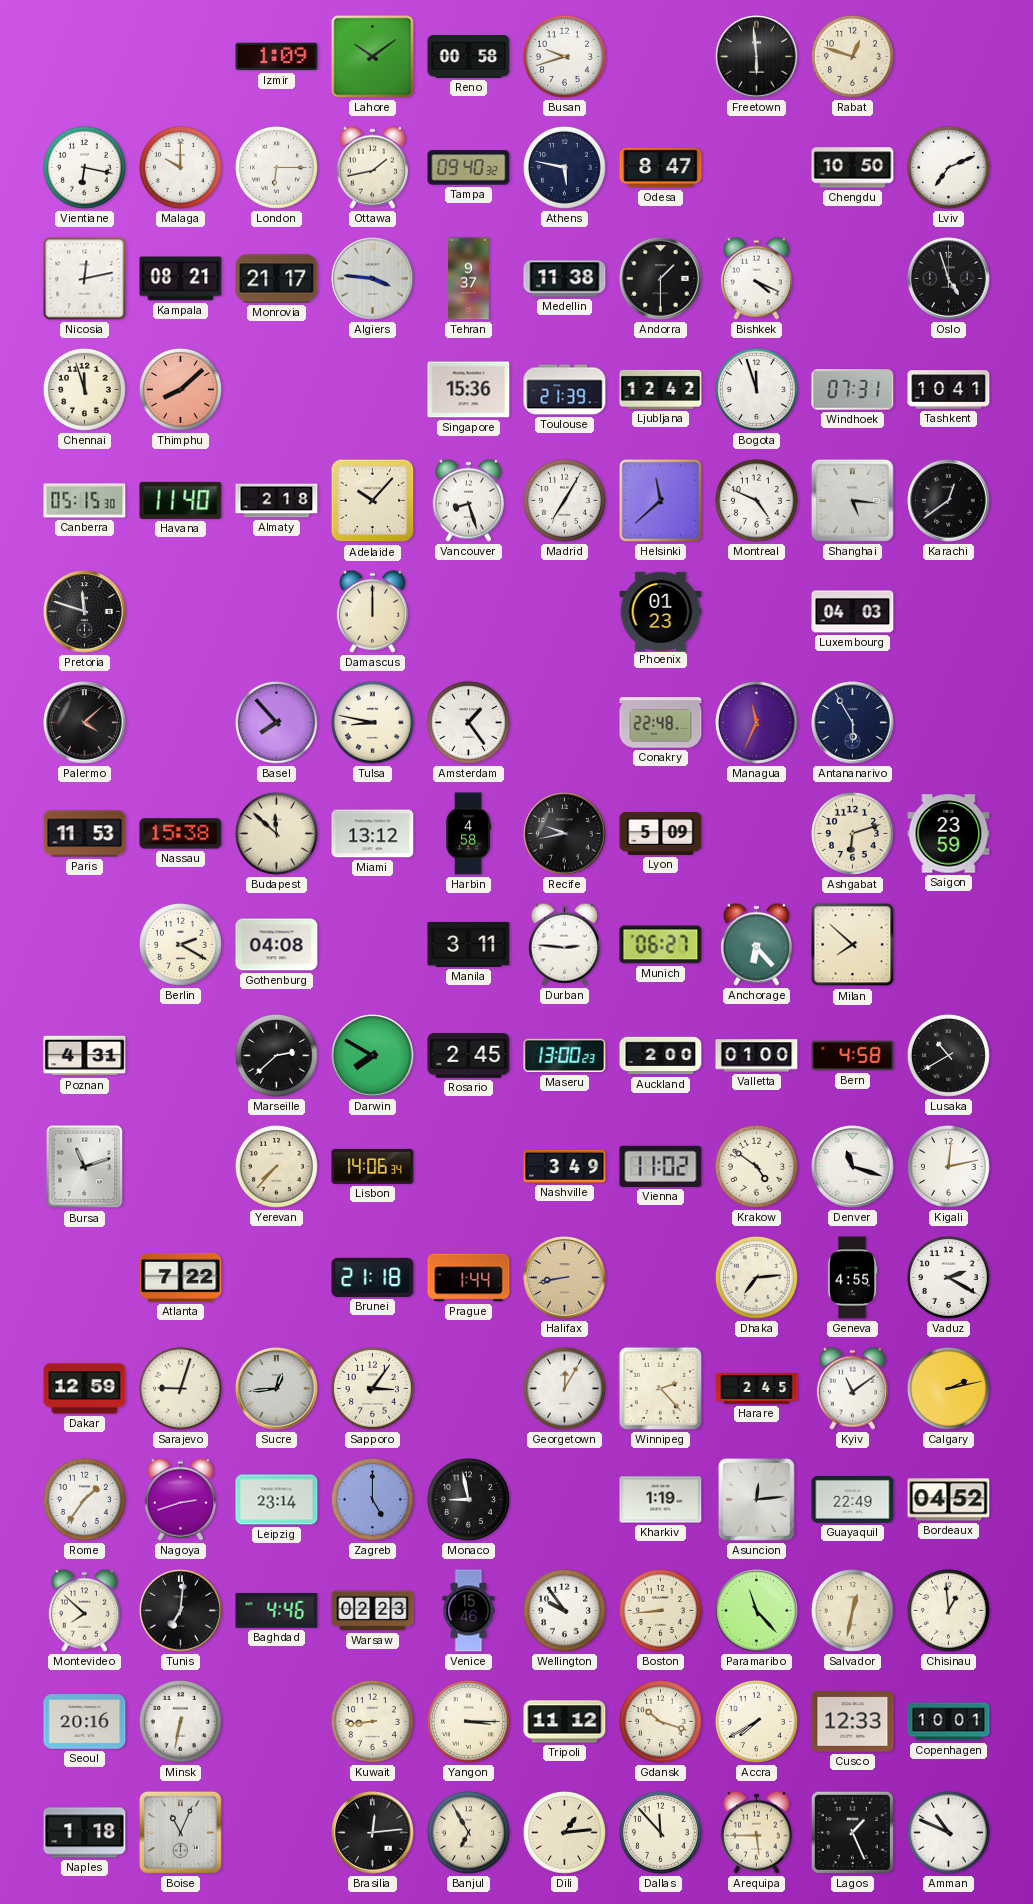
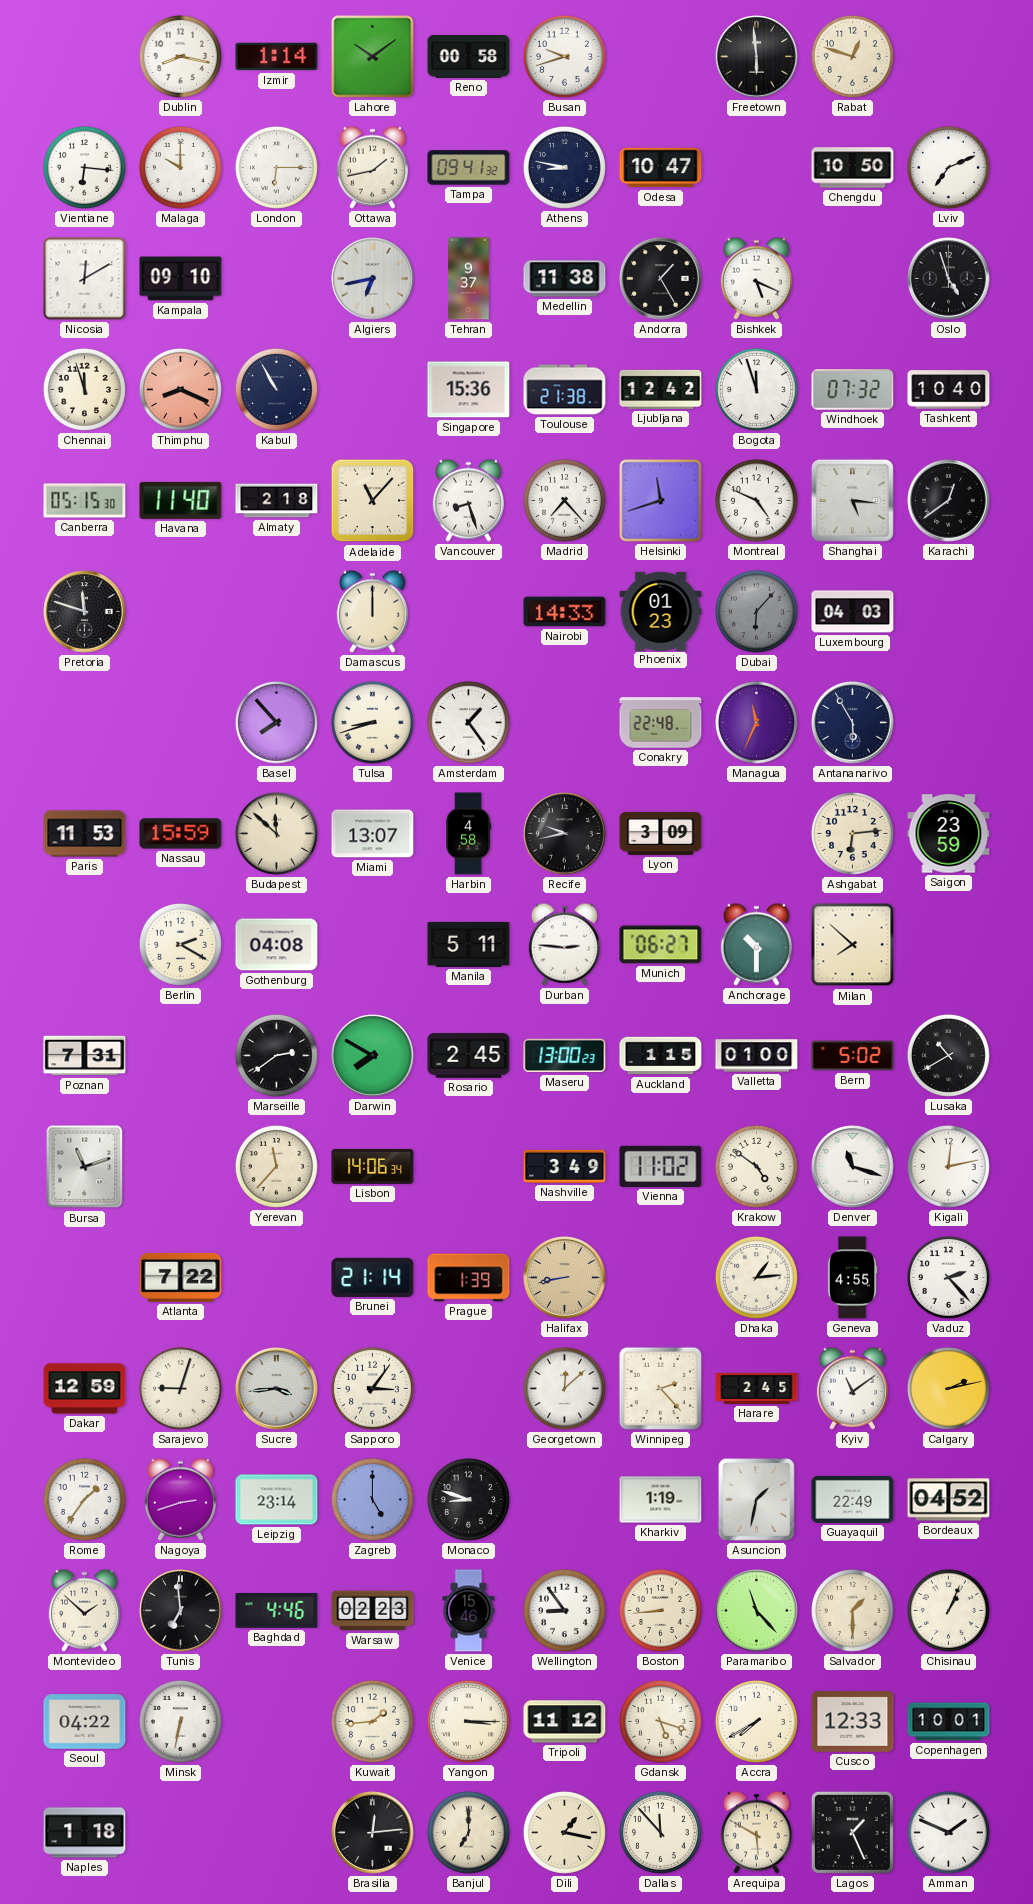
Dublin: none -> 8:17 (180, 56)
Izmir: 1:09 -> 1:14 (277, 57)
Vientiane: 6:17 -> 6:16 (84, 167)
Tampa: 09:40 -> 09:41 (469, 168)
Athens: 5:47 -> 8:47 (564, 167)
Odesa: 8:47 -> 10:47 (661, 168)
Nicosia: 12:13 -> 12:10 (85, 279)
Kampala: 08:21 -> 09:10 (181, 279)
Monrovia: 21:17 -> none (277, 279)
Algiers: 3:46 -> 6:43 (373, 279)
Andorra: 1:30 -> 1:25 (661, 279)
Bishkek: 4:19 -> 5:19 (756, 278)
Thimphu: 8:08 -> 8:19 (180, 389)
Kabul: none -> 10:55 (276, 389)
Toulouse: 21:39 -> 21:38 (565, 390)
Windhoek: 07:31 -> 07:32 (853, 390)
Tashkent: 10:41 -> 10:40 (949, 390)
Adelaide: 10:07 -> 11:07 (373, 501)
Madrid: 7:05 -> 7:23 (564, 500)
Helsinki: 11:38 -> 11:42 (661, 501)
Nairobi: none -> 14:33 (565, 612)
Dubai: none -> 6:07 (756, 611)
Palermo: 4:08 -> none (85, 723)
Tulsa: 8:47 -> 8:42 (372, 722)
Nassau: 15:38 -> 15:59 (181, 834)
Miami: 13:12 -> 13:07 (373, 834)
Lyon: 5:09 -> 3:09 (661, 833)
Ashgabat: 6:12 -> 6:14 (852, 833)
Manila: 3:11 -> 5:11 (469, 944)
Anchorage: 6:23 -> 10:30 (756, 944)
Poznan: 4:31 -> 7:31 (85, 1056)
Marseille: 2:38 -> 2:39 (276, 1055)
Auckland: 2:00 -> 1:15 (661, 1056)
Bern: 4:58 -> 5:02 (853, 1056)
Yerevan: 7:37 -> 11:37 (276, 1166)
Brunei: 21:18 -> 21:14 (373, 1277)
Prague: 1:44 -> 1:39 (469, 1278)
Dhaka: 7:14 -> 1:14 (756, 1277)
Vaduz: 2:20 -> 2:23 (948, 1277)
Sucre: 12:44 -> 3:44 (277, 1389)
Georgetown: 12:05 -> 12:08 (564, 1388)
Monaco: 8:58 -> 8:48 (468, 1499)
Asuncion: 12:14 -> 1:32 (757, 1500)
Montevideo: 7:52 -> 1:52 (84, 1610)
Tunis: 7:01 -> 6:59 (181, 1611)
Wellington: 9:54 -> 8:54 (564, 1610)
Salvador: 12:32 -> 1:30 (852, 1610)
Chisinau: 12:59 -> 1:04 (948, 1610)
Seoul: 20:16 -> 04:22 (85, 1722)
Kuwait: 8:44 -> 1:44 (372, 1721)
Gdansk: 10:18 -> 5:18 (660, 1721)
Boise: 11:04 -> none (180, 1832)
Banjul: 6:55 -> 7:00 (468, 1832)
Dili: 1:14 -> 1:17 (564, 1832)
Arequipa: 5:45 -> 5:50 (756, 1832)
Amman: 10:49 -> 1:49 (948, 1832)
